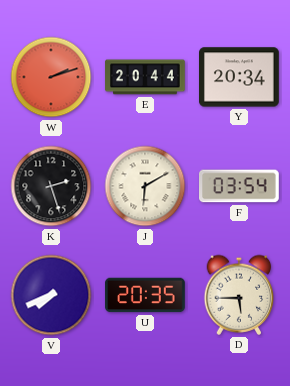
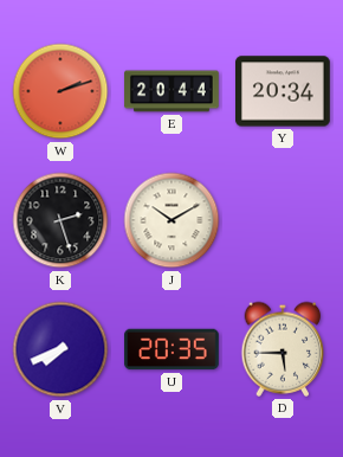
J: 6:10 -> 10:10 (171, 220)
F: 03:54 -> none (240, 186)
